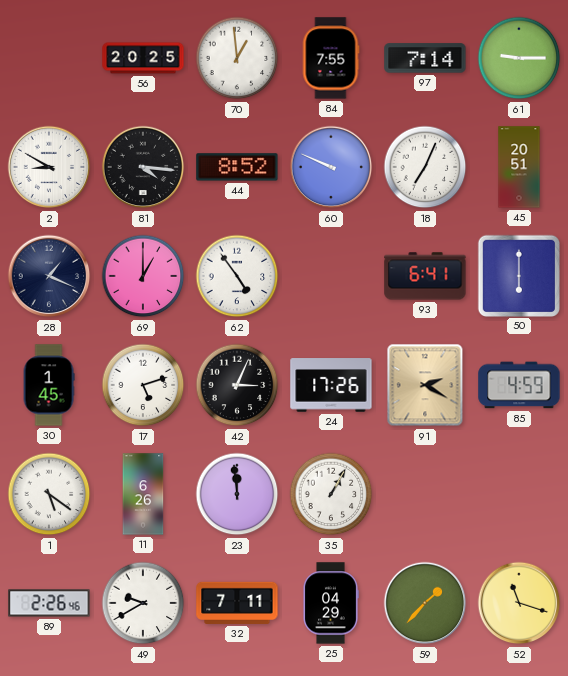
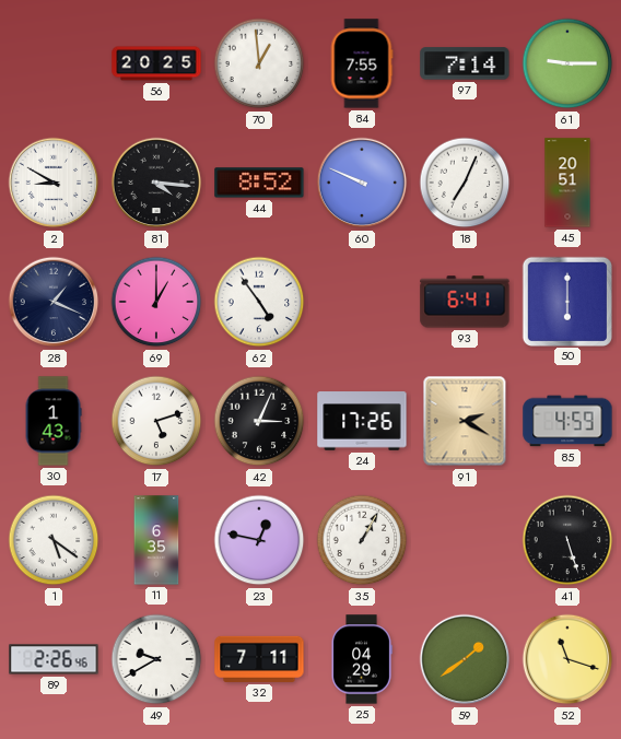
30: 1:45 -> 1:43 (54, 421)
11: 6:26 -> 6:35 (156, 540)
23: 11:59 -> 12:47 (259, 540)
41: none -> 5:27 (567, 540)
59: 1:37 -> 1:39 (465, 659)
